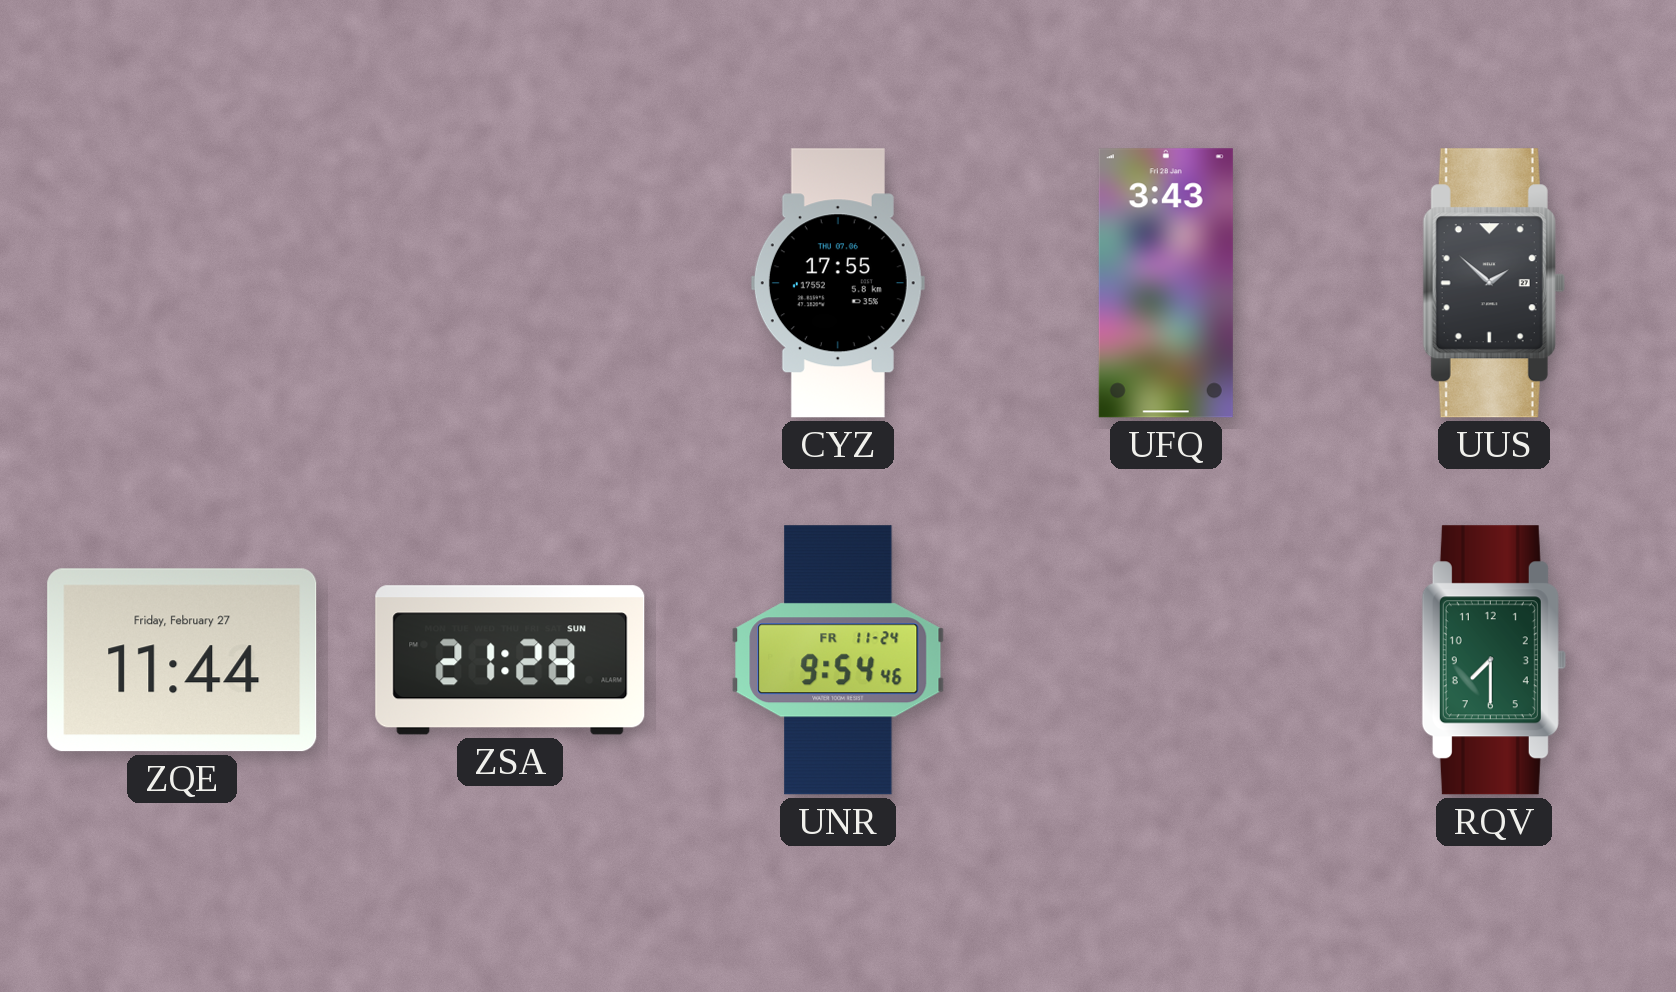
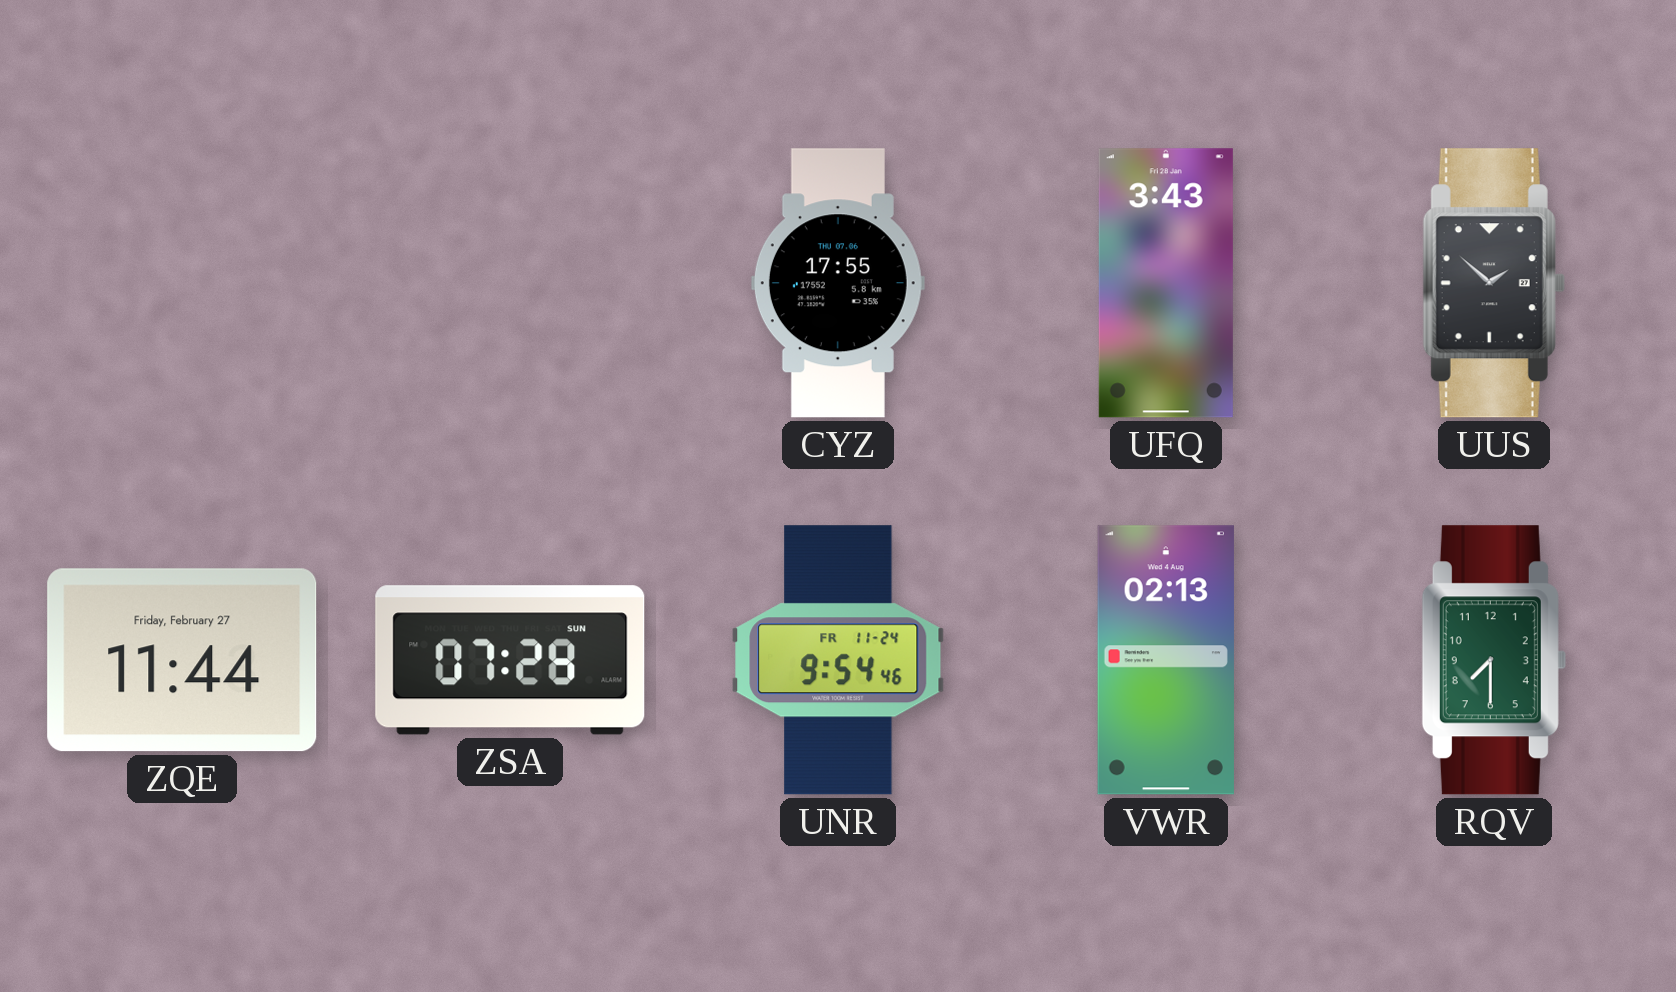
ZSA: 21:28 -> 07:28 (510, 660)
VWR: none -> 02:13 (1166, 660)
